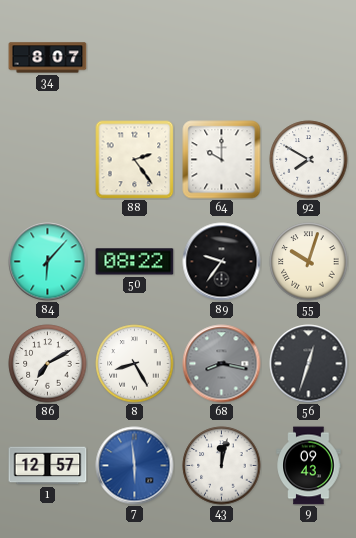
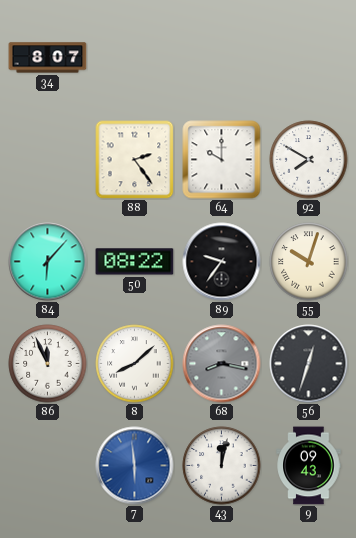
86: 7:10 -> 11:56 (48, 364)
8: 8:25 -> 8:08 (135, 364)
1: 12:57 -> none (48, 466)
